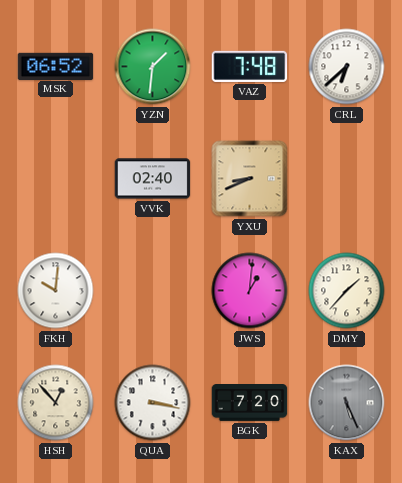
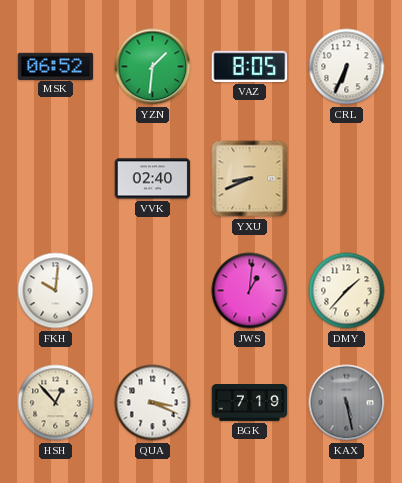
VAZ: 7:48 -> 8:05 (250, 66)
CRL: 6:38 -> 6:34 (347, 67)
QUA: 3:17 -> 3:19 (153, 403)
BGK: 7:20 -> 7:19 (250, 403)
KAX: 5:26 -> 5:28 (347, 403)
